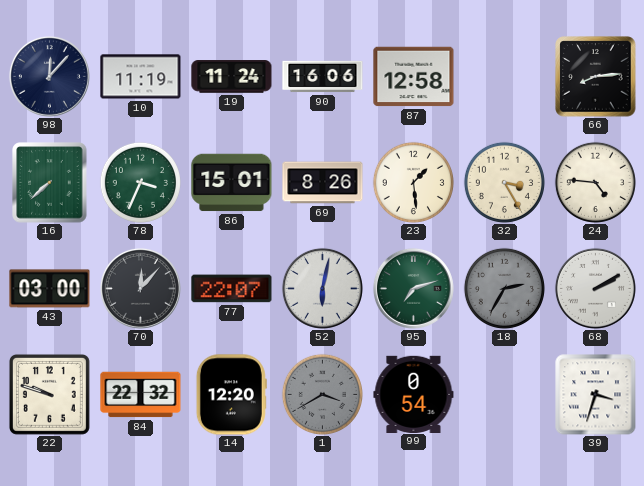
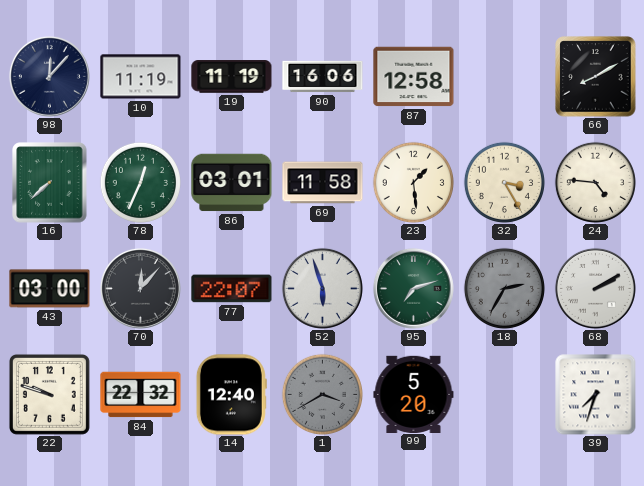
19: 11:24 -> 11:19 (232, 77)
66: 8:14 -> 8:10 (596, 77)
78: 3:34 -> 12:34 (140, 182)
86: 15:01 -> 03:01 (232, 183)
69: 8:26 -> 11:58 (323, 183)
52: 6:02 -> 5:57 (322, 288)
14: 12:20 -> 12:40 (231, 395)
99: 0:54 -> 5:20 (414, 394)
39: 3:33 -> 7:33 (596, 395)
